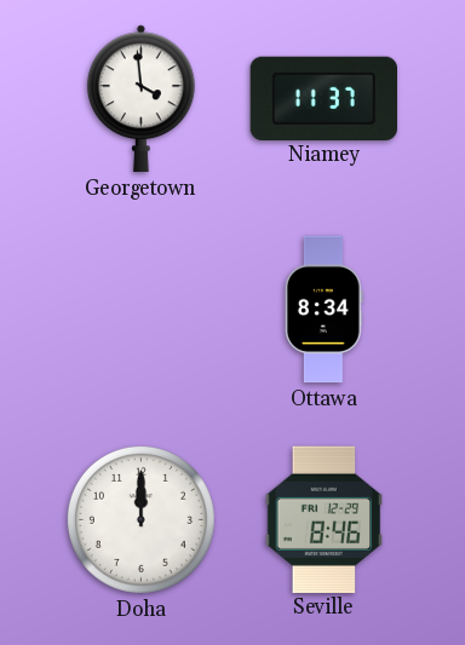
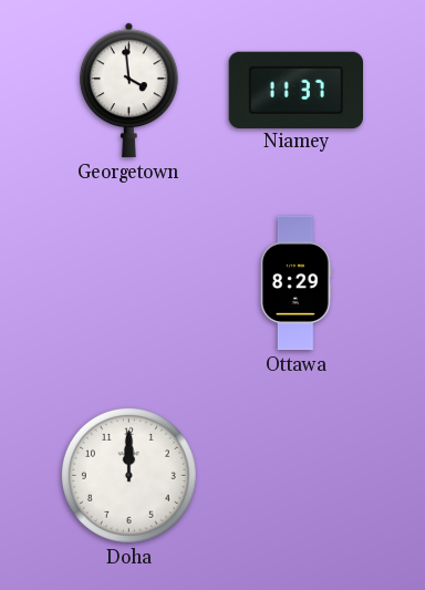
Ottawa: 8:34 -> 8:29 (296, 283)
Seville: 8:46 -> none (325, 519)
